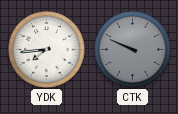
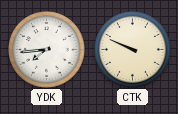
CTK dial: grey -> cream (133, 50)
